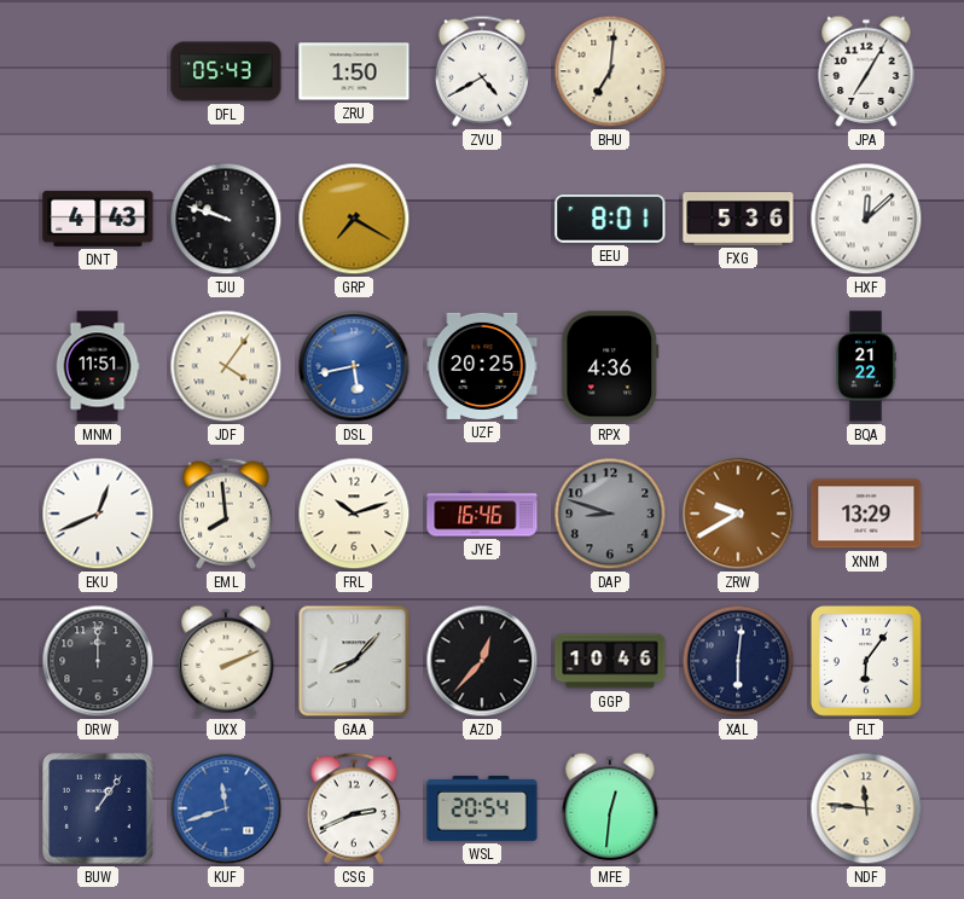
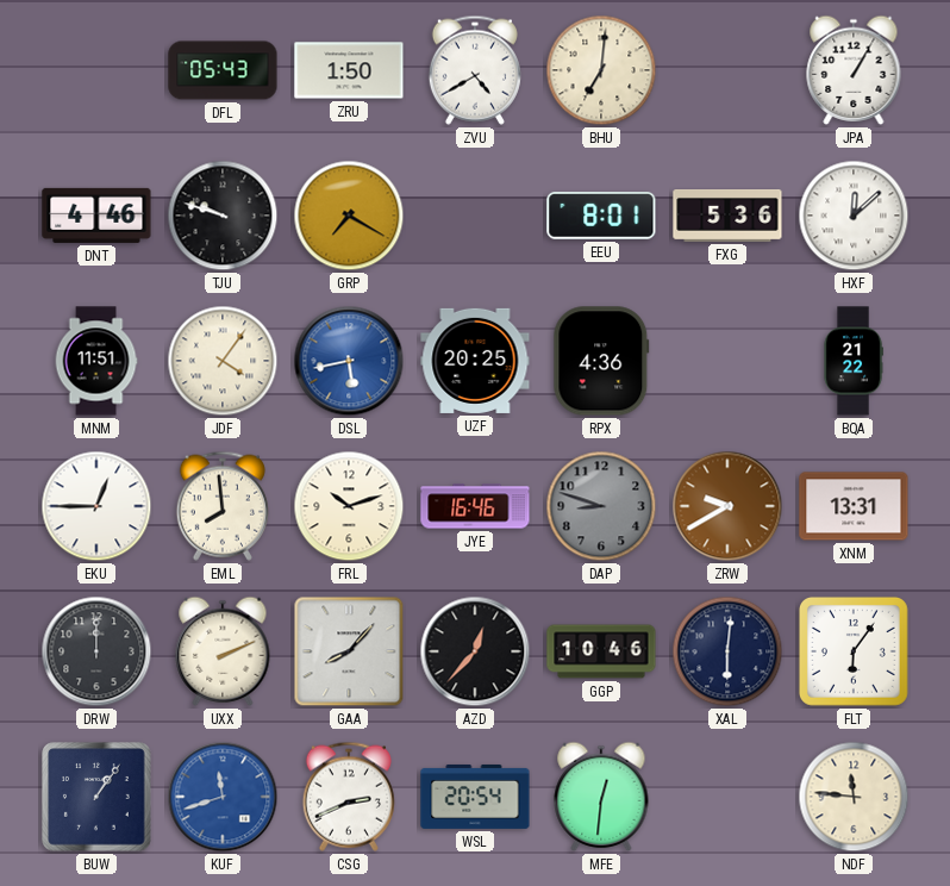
JPA: 7:05 -> 1:05 (854, 70)
DNT: 4:43 -> 4:46 (96, 216)
EKU: 12:41 -> 12:45 (96, 506)
XNM: 13:29 -> 13:31 (854, 506)
